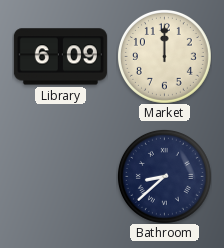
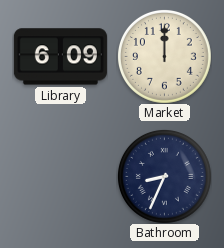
Bathroom: 8:38 -> 8:34 (164, 176)
